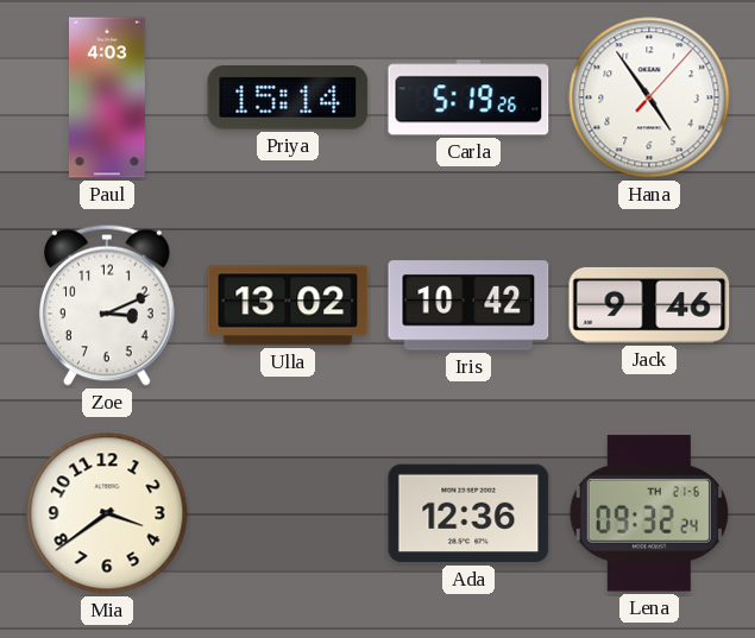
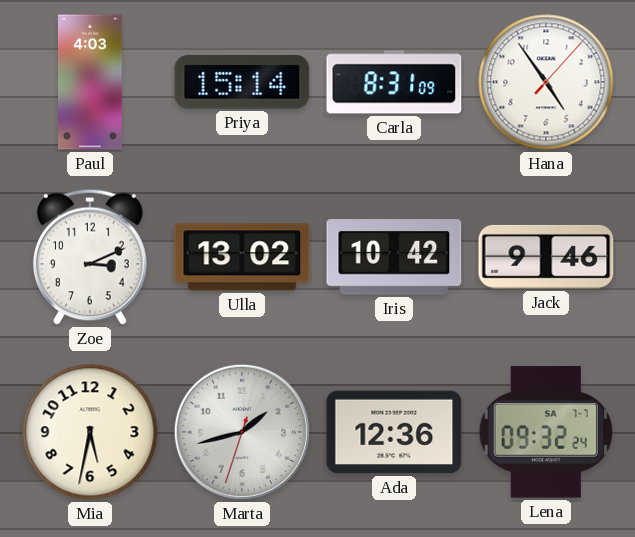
Carla: 5:19 -> 8:31 (394, 82)
Mia: 3:39 -> 5:32 (90, 432)
Marta: none -> 1:42 (242, 432)
Lena date: TH 21-6 -> SA 7-7 (546, 432)
